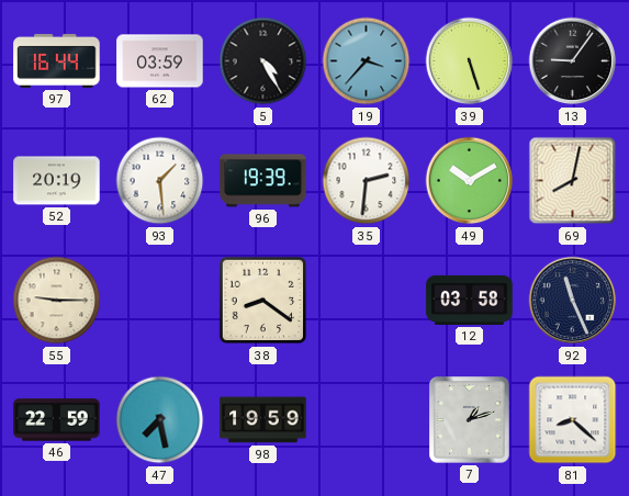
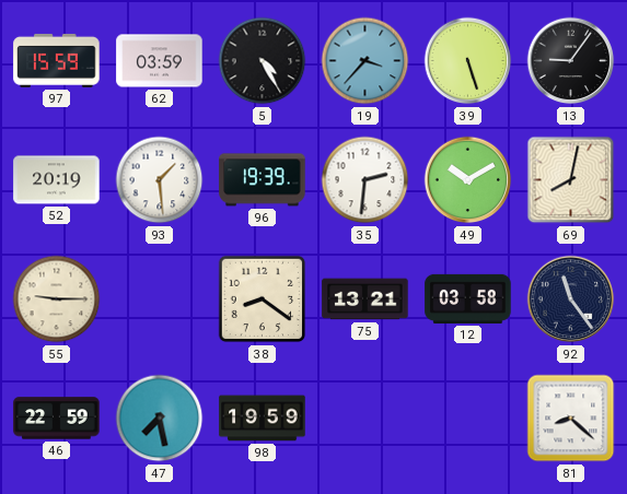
97: 16:44 -> 15:59 (57, 60)
75: none -> 13:21 (365, 299)
92: 11:26 -> 11:24 (571, 299)
7: 1:12 -> none (470, 420)
